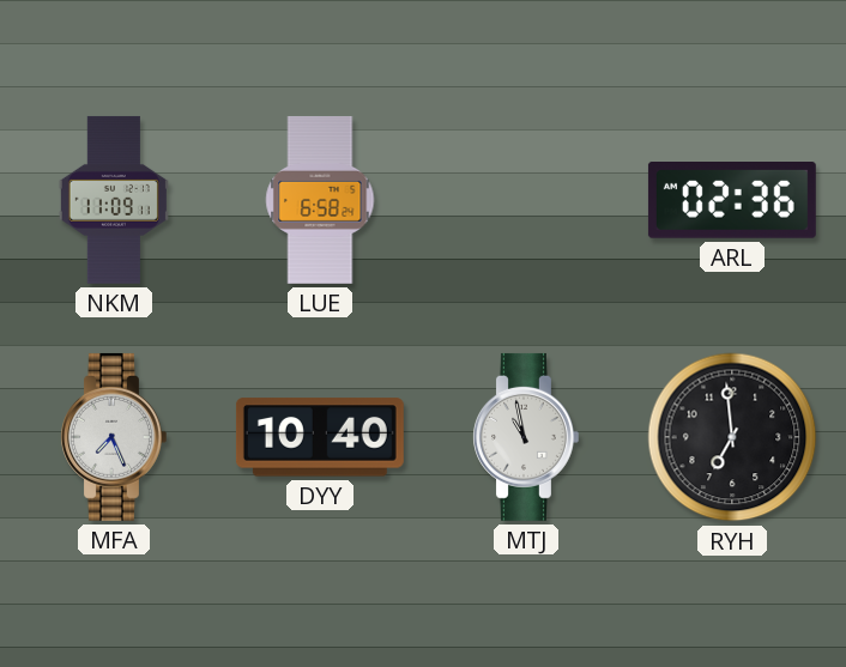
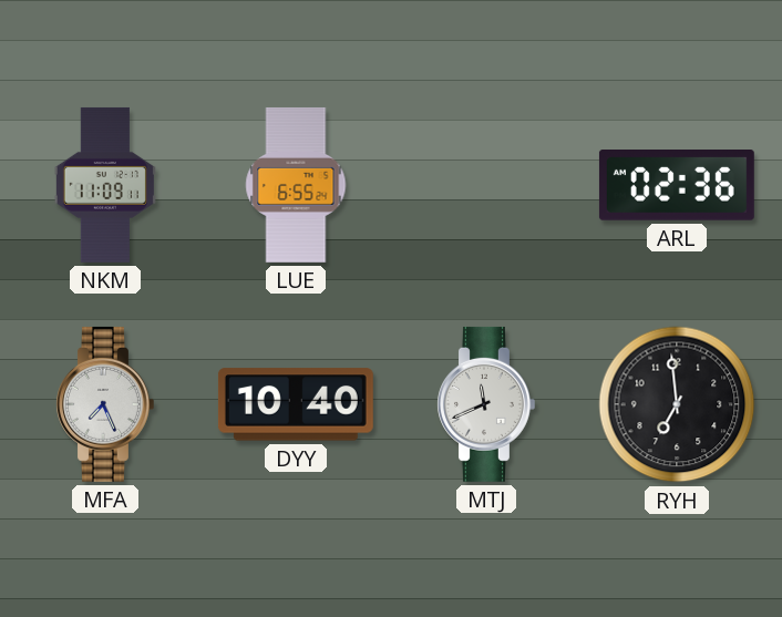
LUE: 6:58 -> 6:55 (296, 185)
MTJ: 10:58 -> 11:41 (486, 404)
